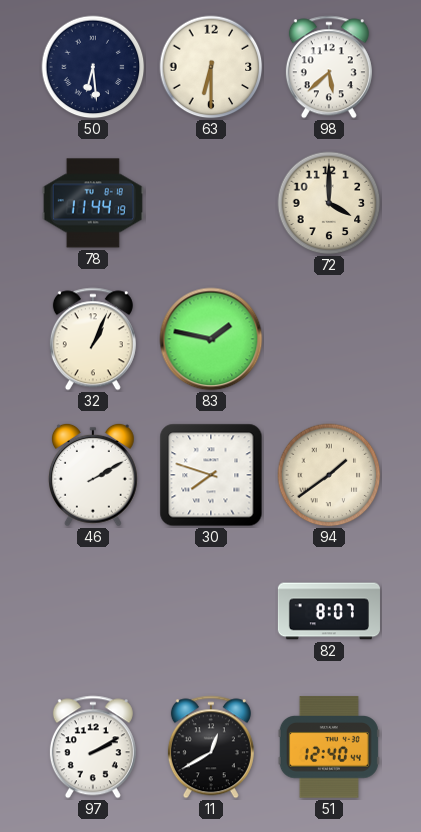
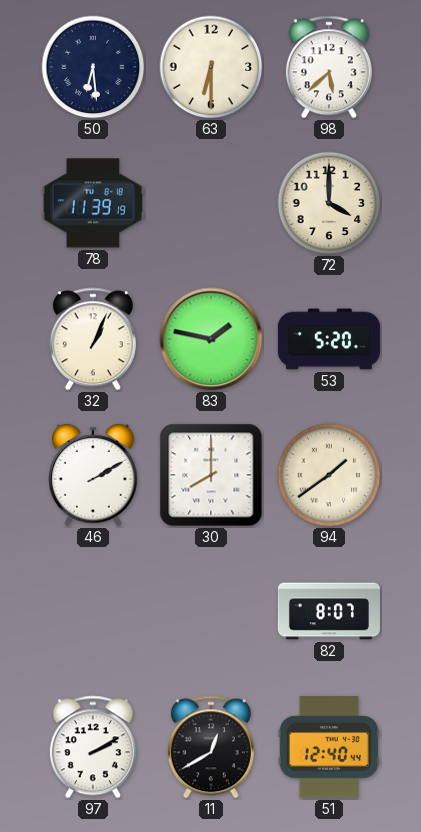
78: 11:44 -> 11:39 (93, 203)
53: none -> 5:20 (329, 339)
30: 7:48 -> 8:00 (211, 475)
